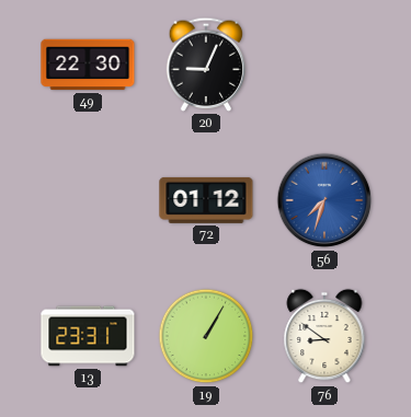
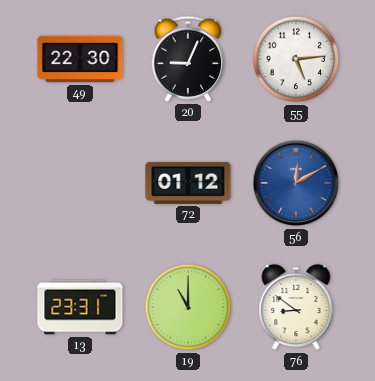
55: none -> 5:14 (296, 59)
56: 7:33 -> 12:10 (296, 183)
19: 1:05 -> 11:00 (188, 307)
